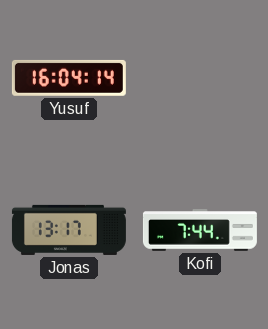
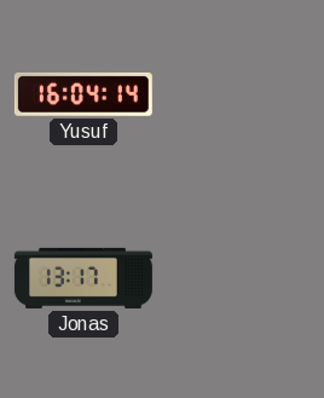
Kofi: 7:44 -> none (200, 230)
